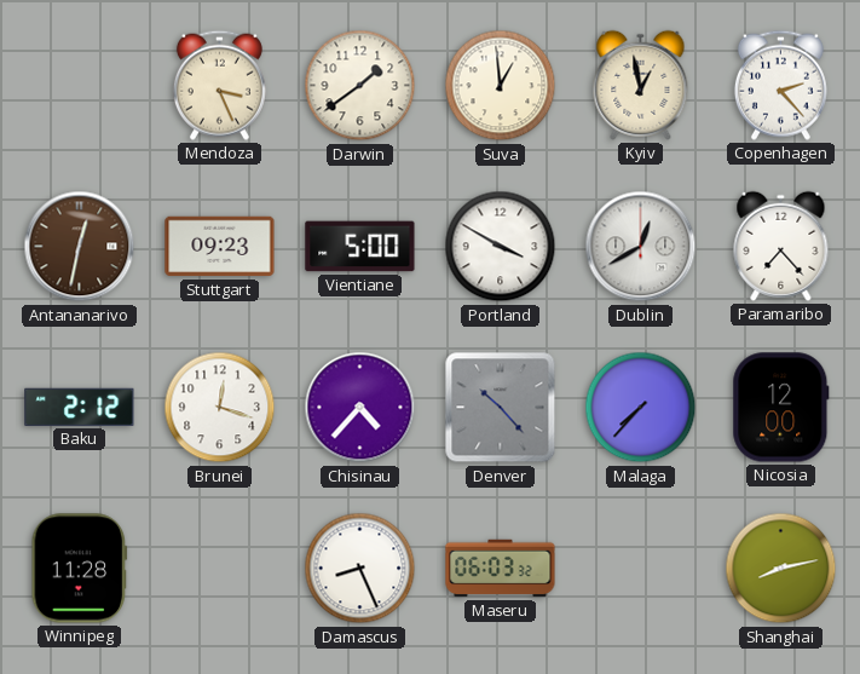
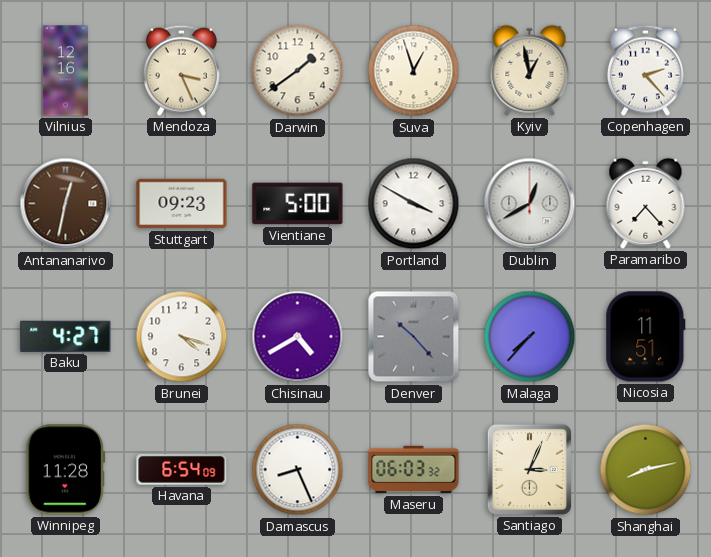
Vilnius: none -> 12:16 (65, 71)
Suva: 12:59 -> 12:57 (414, 71)
Baku: 2:12 -> 4:27 (66, 336)
Brunei: 12:18 -> 4:18 (182, 337)
Chisinau: 4:37 -> 4:40 (298, 337)
Nicosia: 12:00 -> 11:51 (646, 337)
Havana: none -> 6:54 (182, 470)
Santiago: none -> 3:04 (529, 469)
